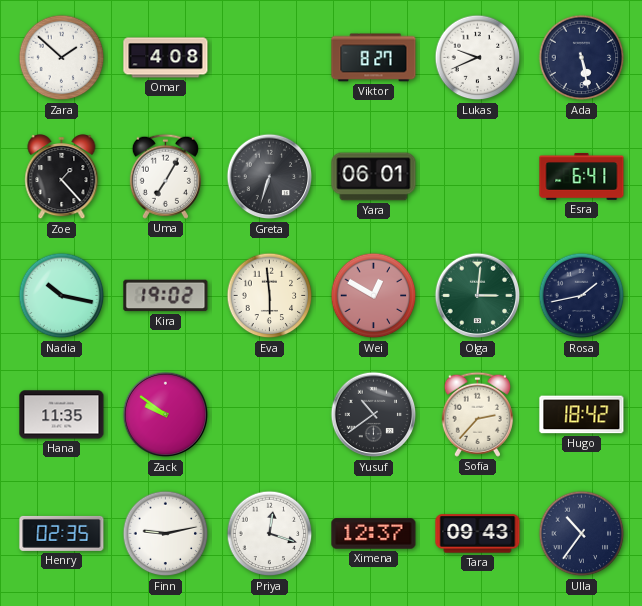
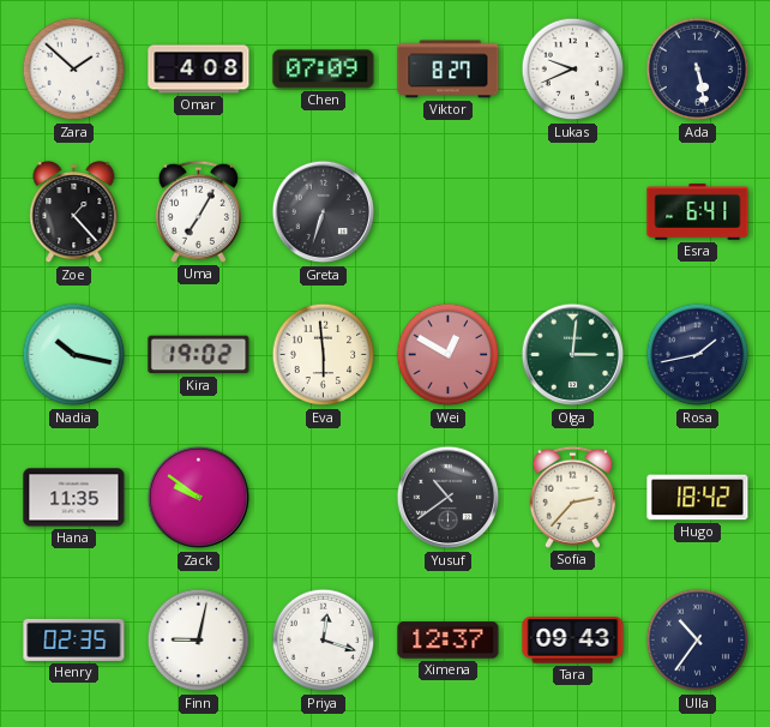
Chen: none -> 07:09 (324, 70)
Yara: 06:01 -> none (374, 177)
Finn: 9:13 -> 9:02 (199, 641)
